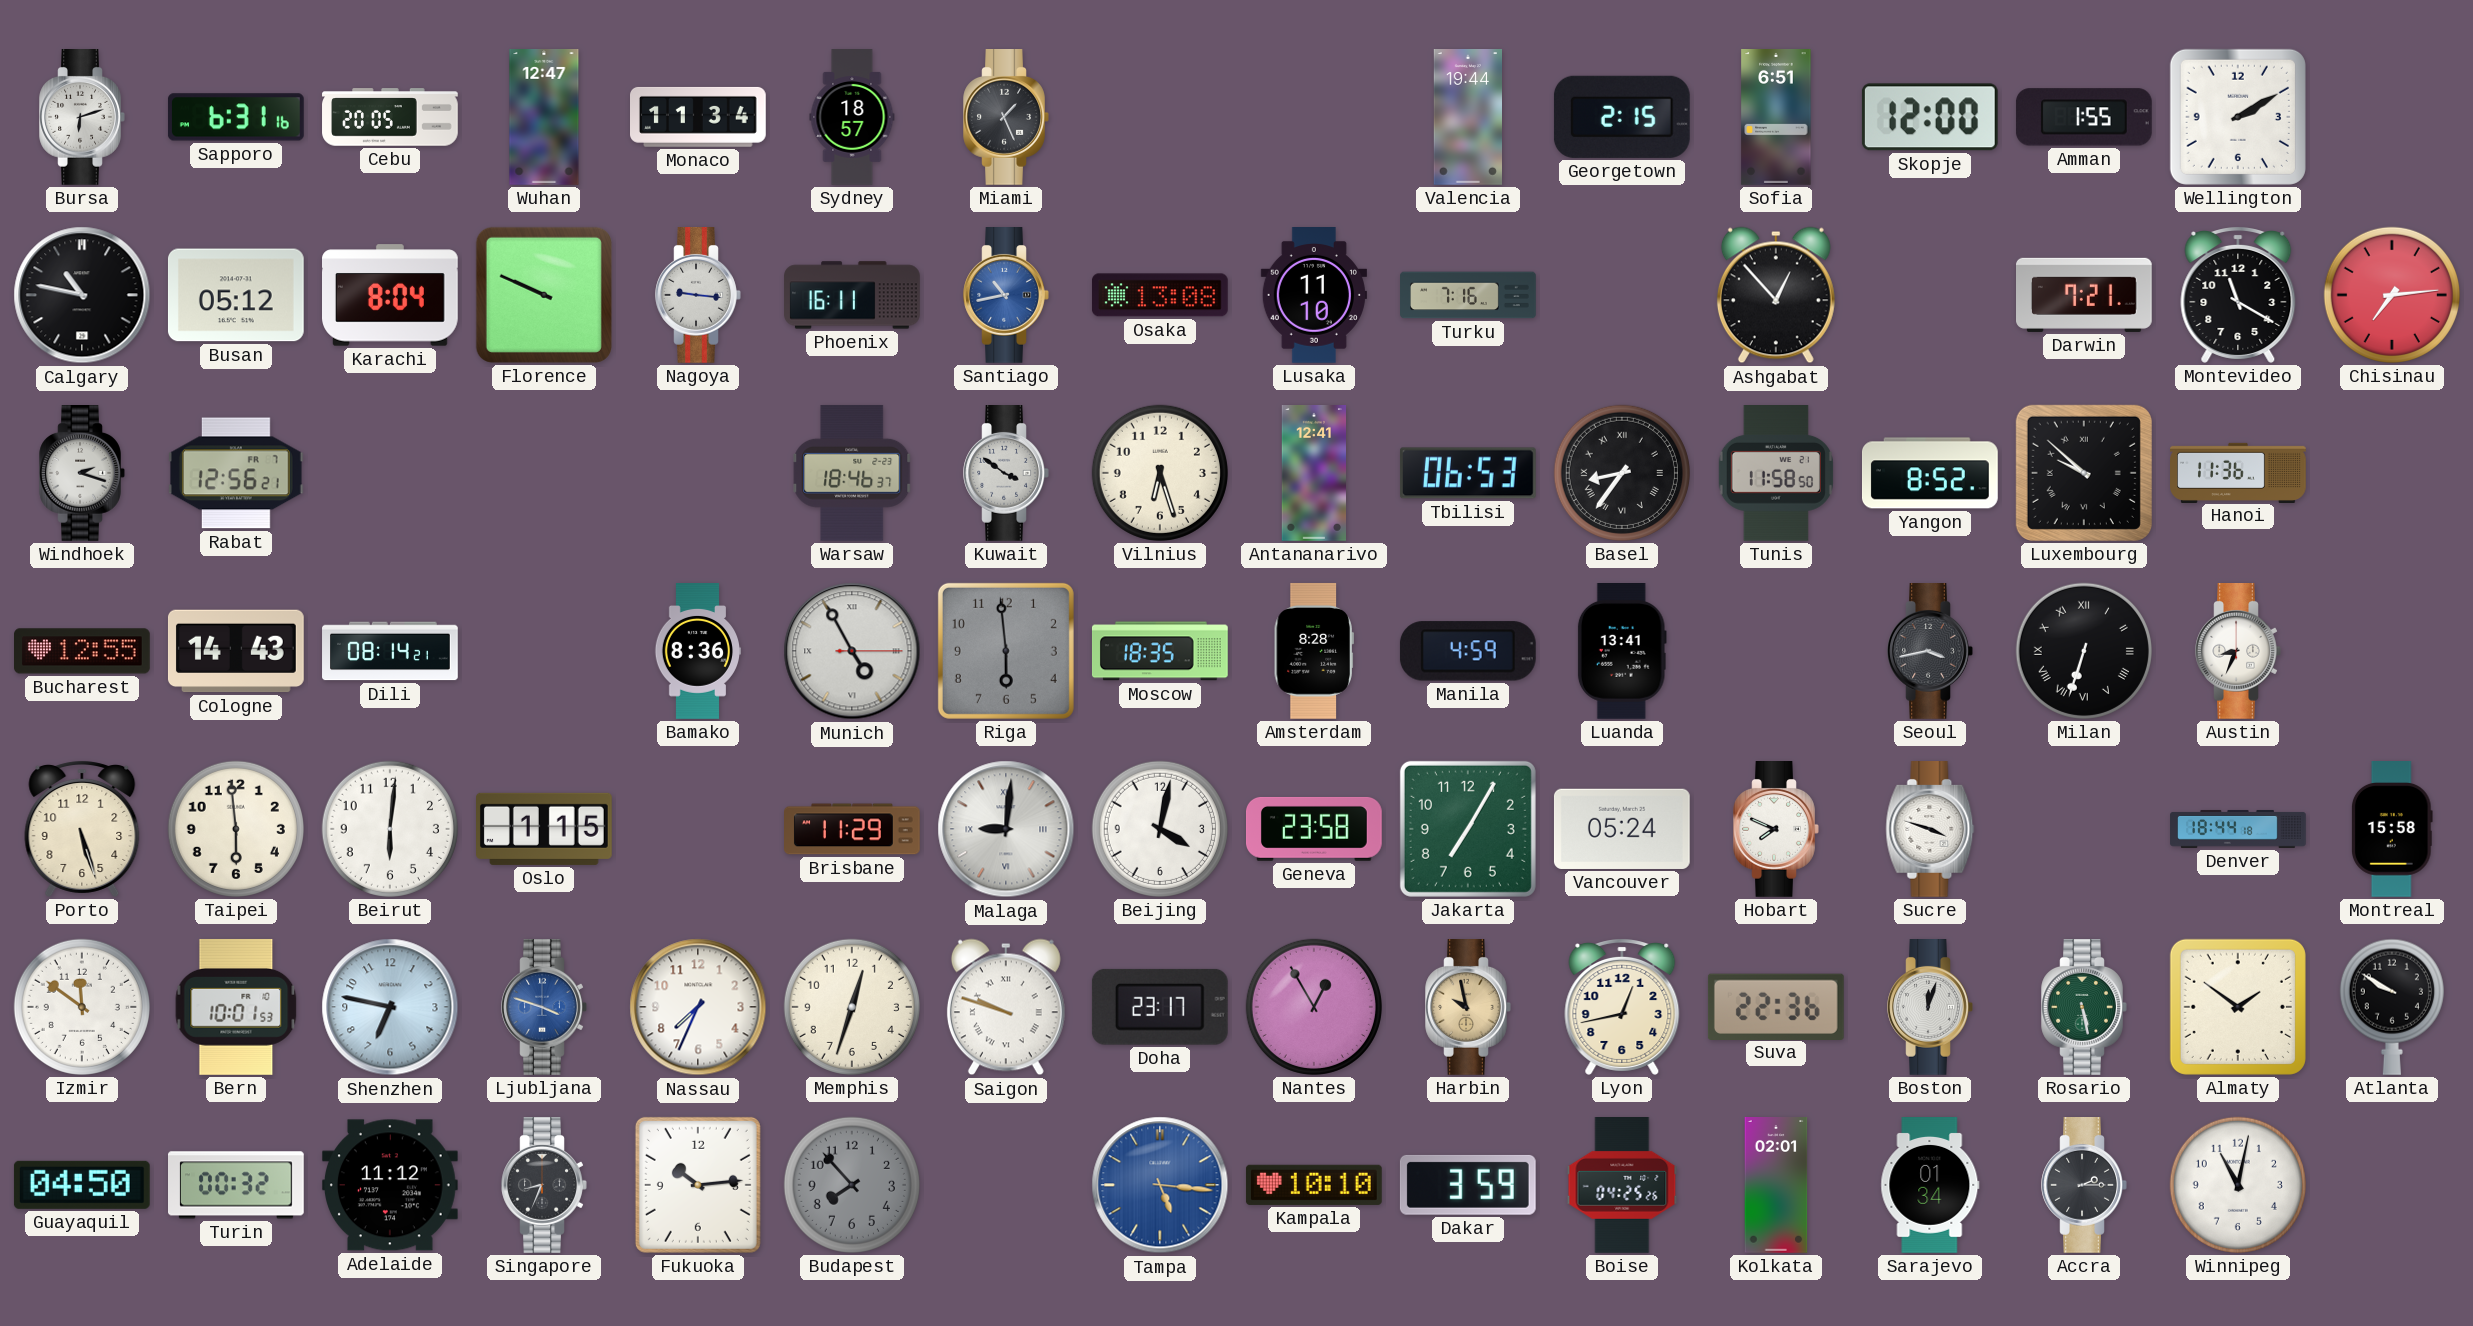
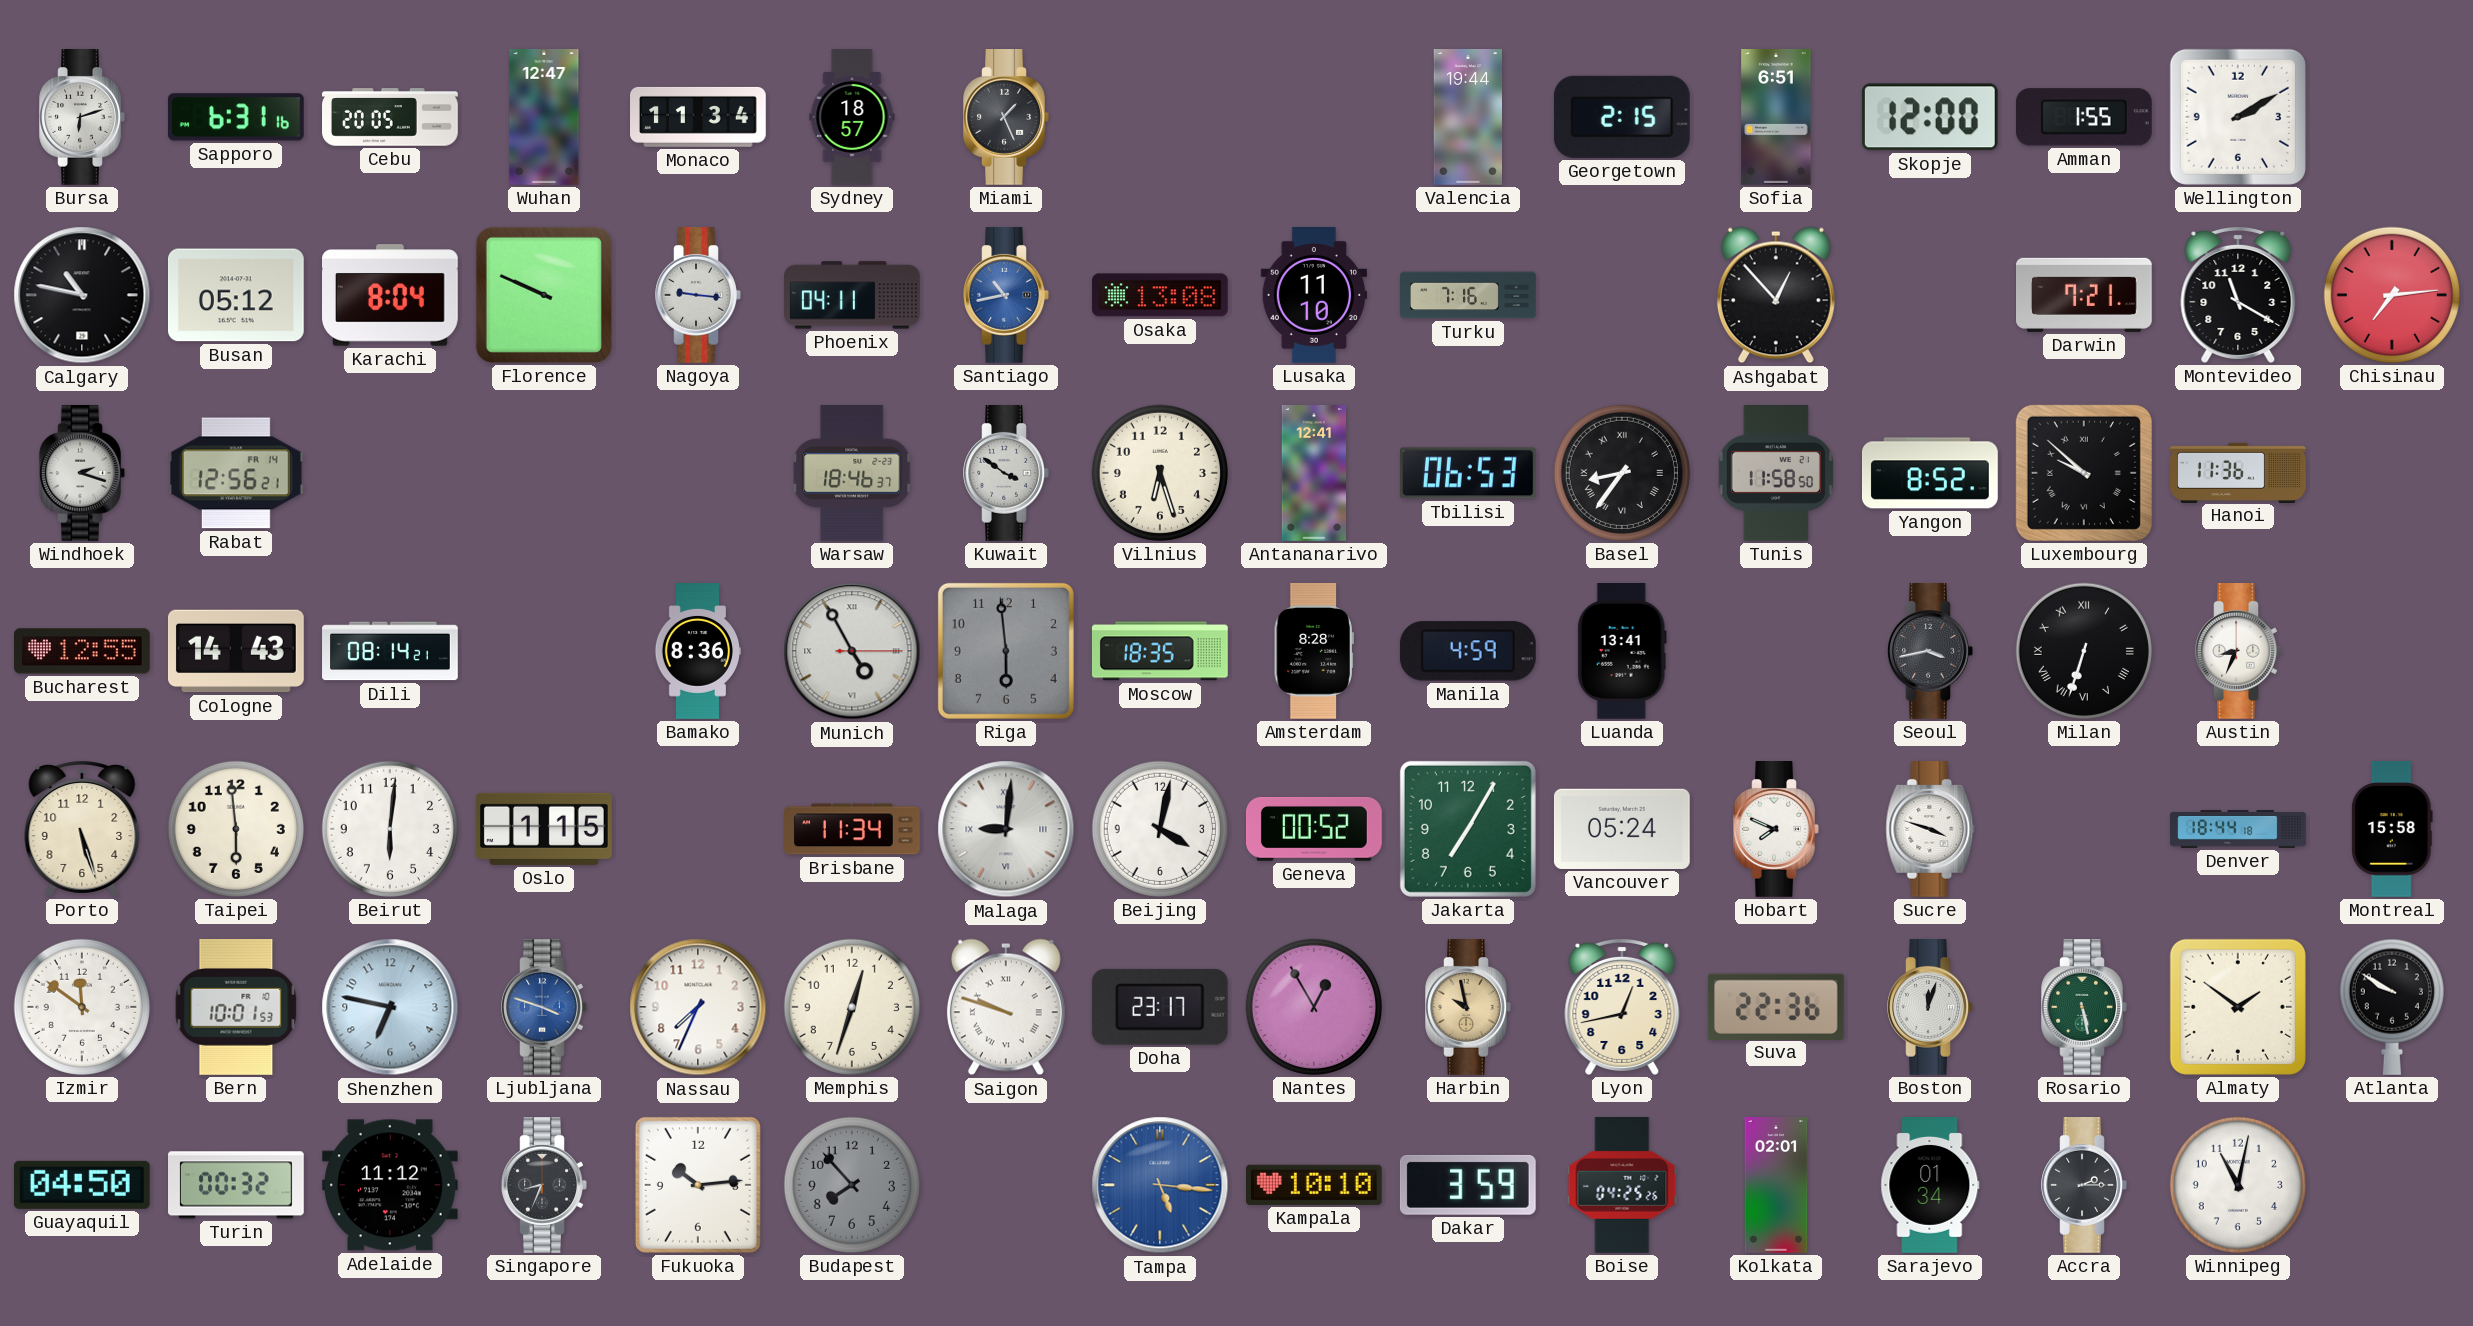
Phoenix: 16:11 -> 04:11 (852, 295)
Rabat date: FR 7 -> FR 14 (236, 473)
Brisbane: 11:29 -> 11:34 (853, 829)
Geneva: 23:58 -> 00:52 (1315, 829)
